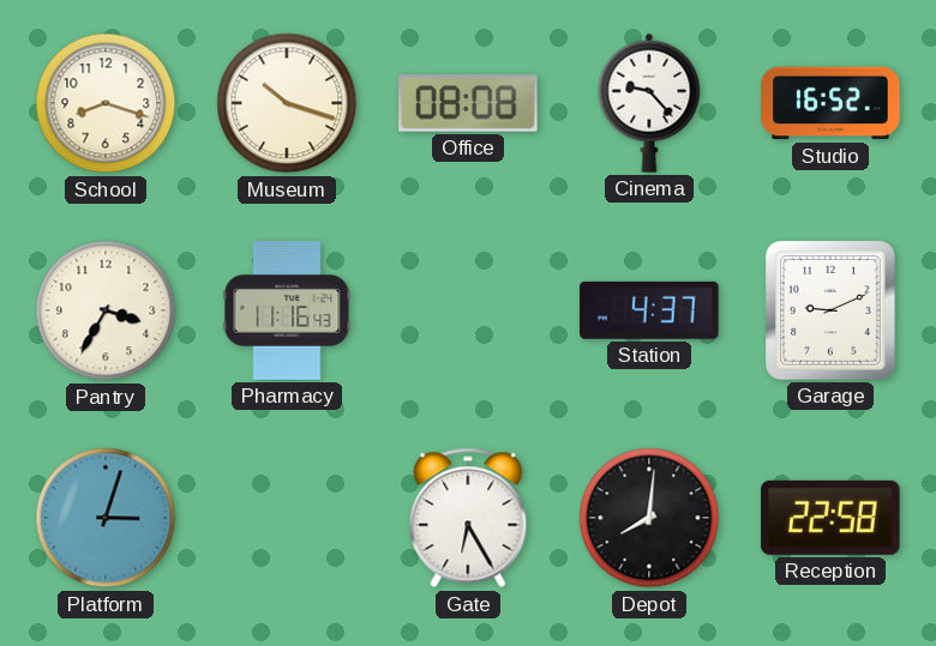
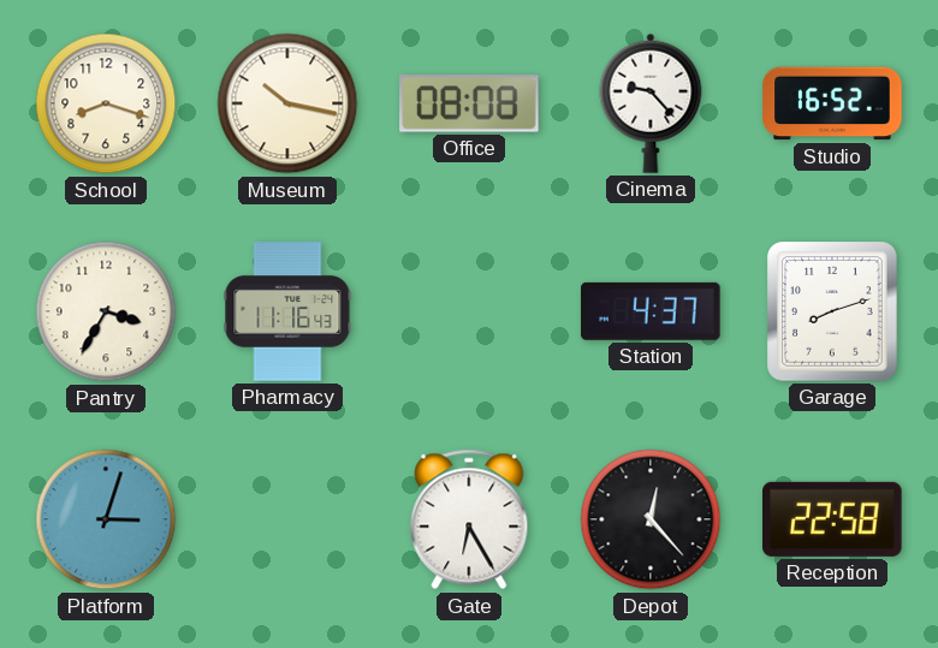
Museum: 10:18 -> 10:17 (287, 103)
Garage: 9:11 -> 8:12 (832, 311)
Depot: 8:01 -> 12:23 (651, 519)
